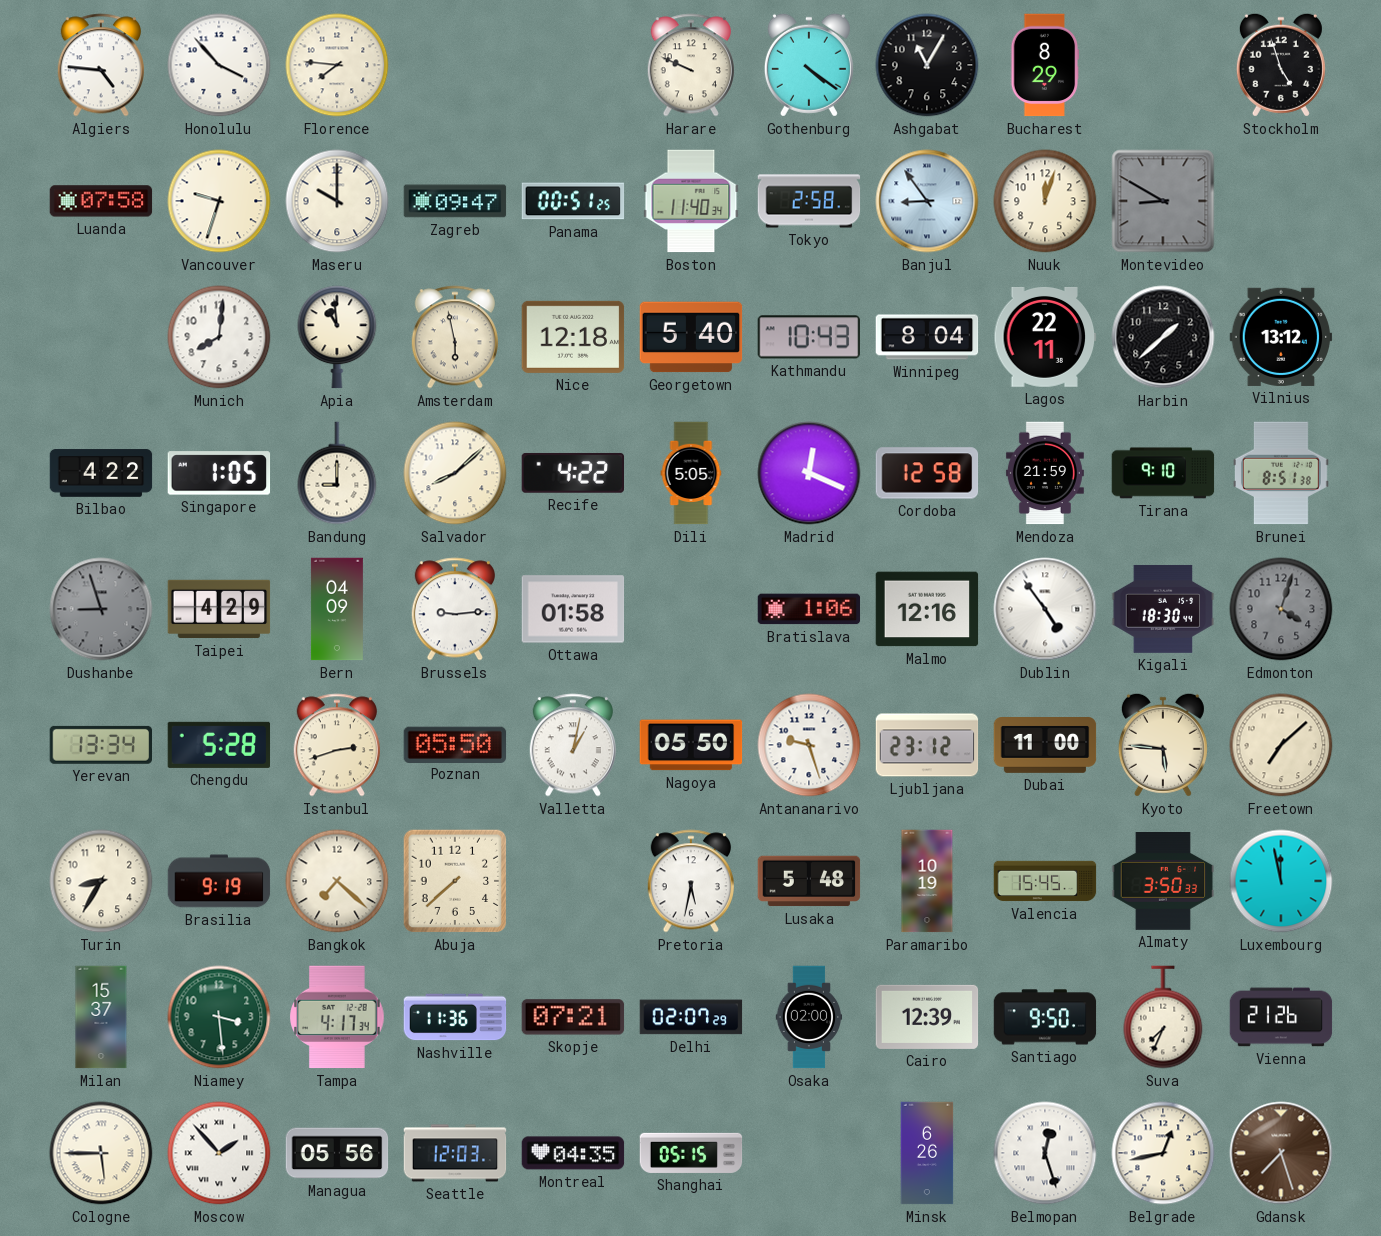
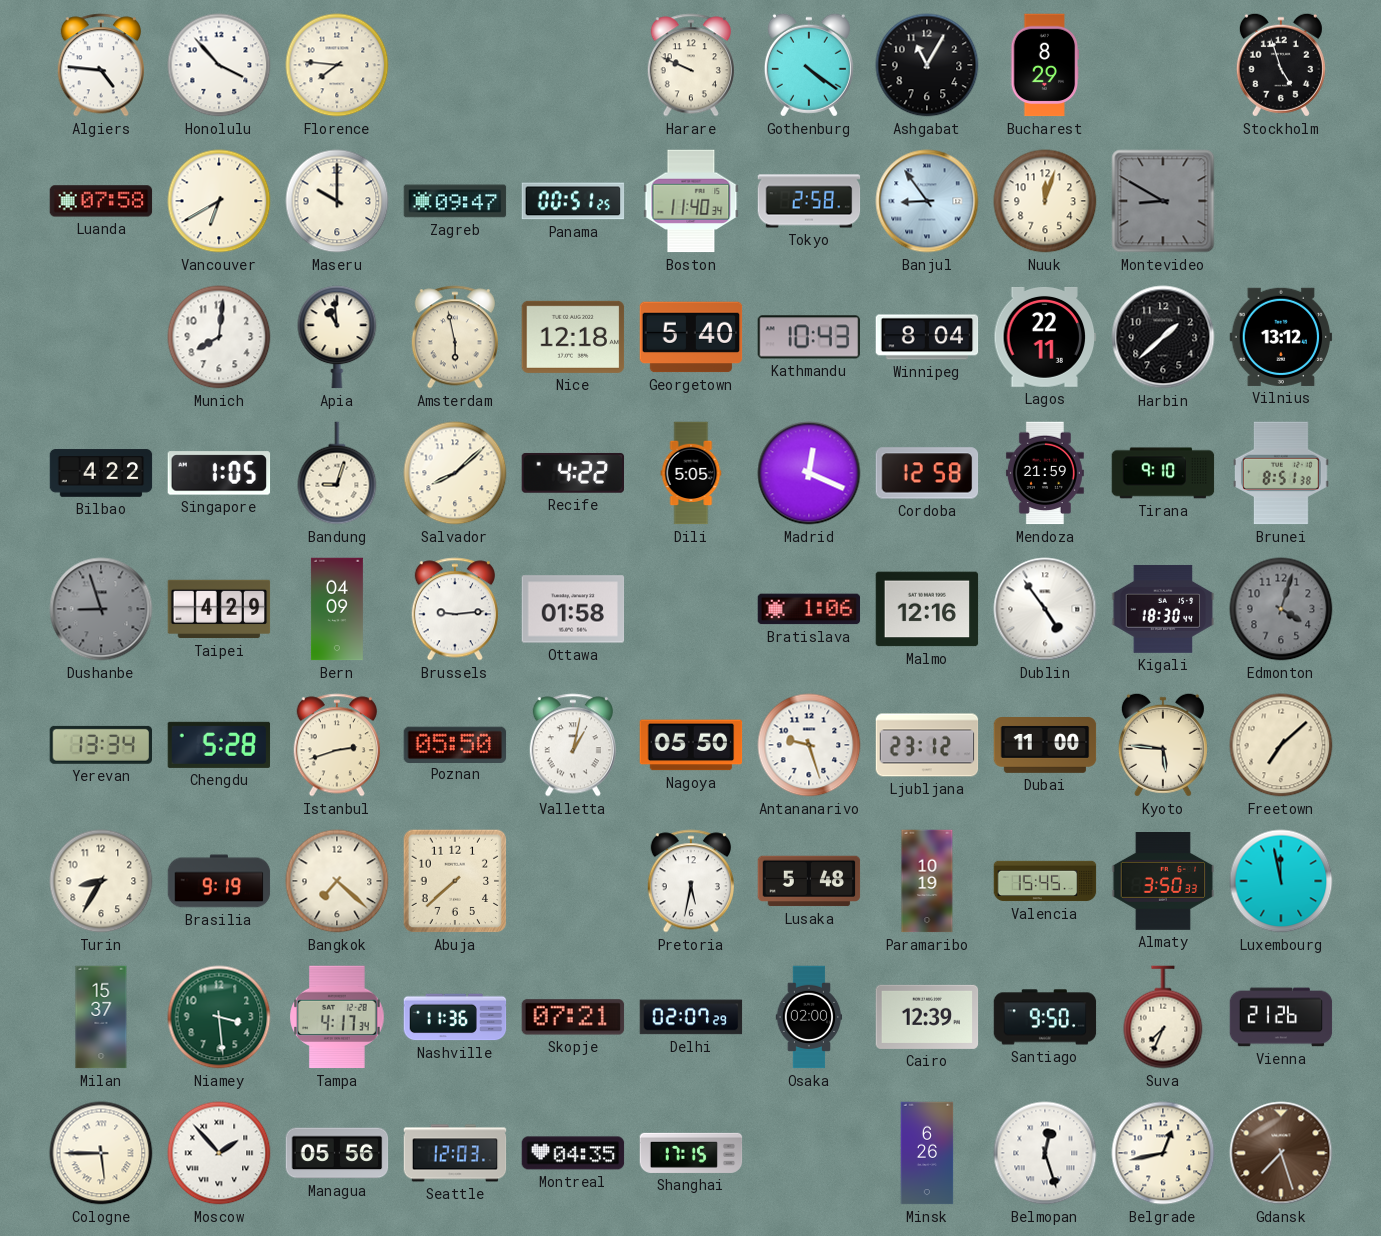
Vancouver: 9:33 -> 6:40 (219, 201)
Bandung: 9:00 -> 9:03 (337, 473)
Shanghai: 05:15 -> 17:15 (691, 1153)
